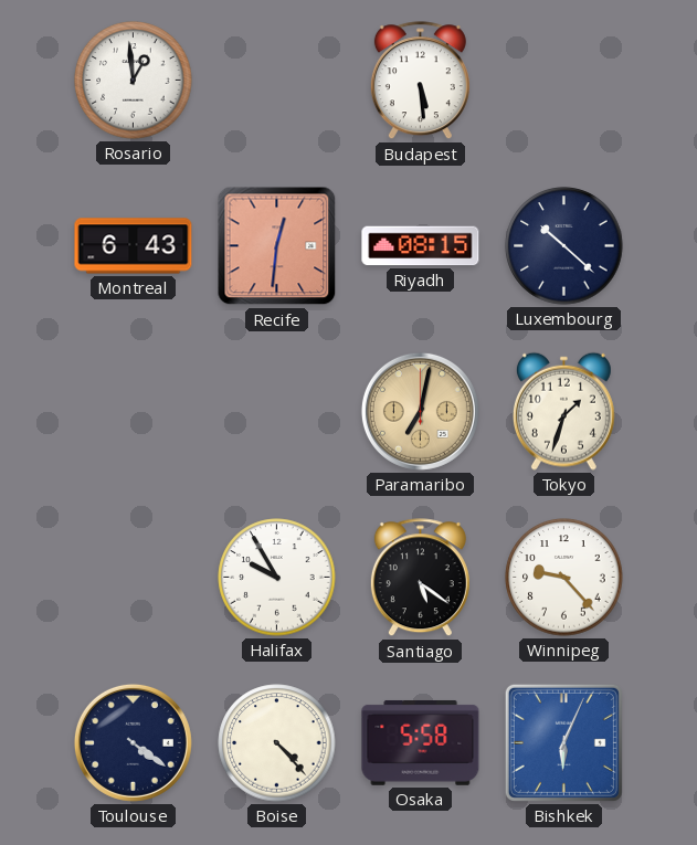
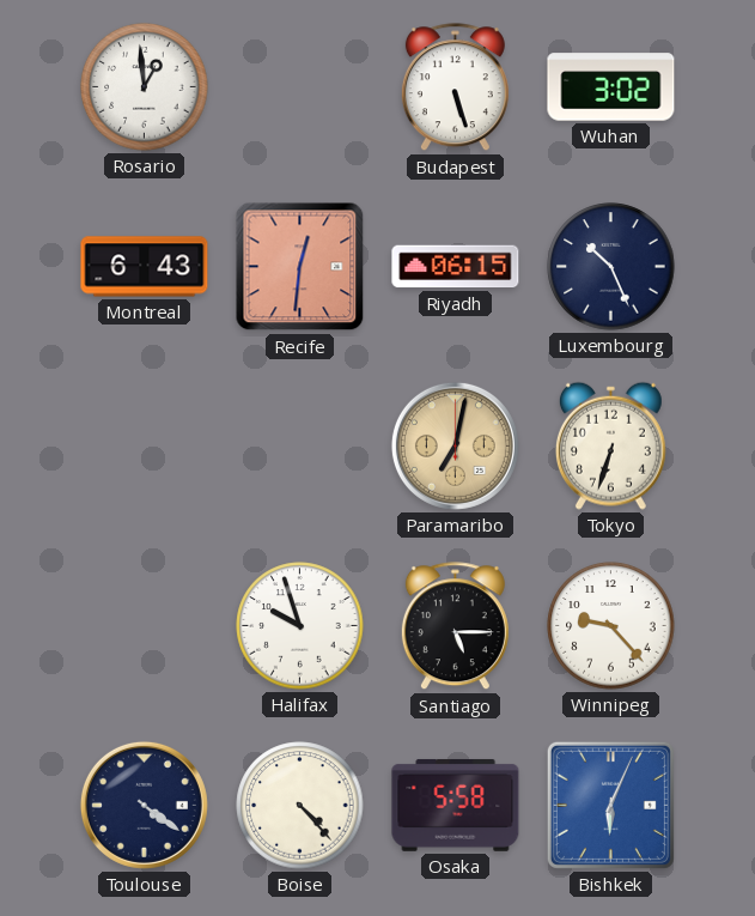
Budapest: 5:29 -> 5:27 (455, 87)
Wuhan: none -> 3:02 (611, 87)
Riyadh: 08:15 -> 06:15 (456, 267)
Luxembourg: 10:22 -> 10:26 (611, 267)
Tokyo: 1:33 -> 6:33 (610, 445)
Halifax: 9:55 -> 9:57 (300, 626)
Santiago: 5:21 -> 5:15 (455, 626)
